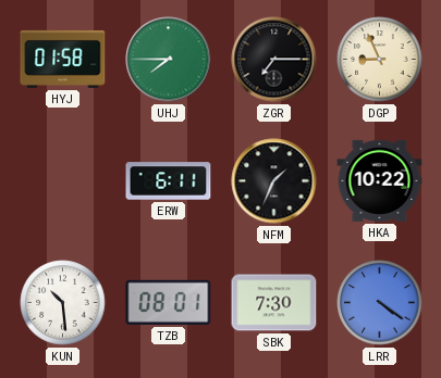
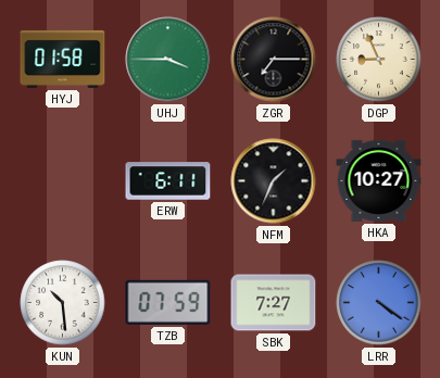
UHJ: 7:45 -> 3:45 (168, 60)
HKA: 10:22 -> 10:27 (379, 180)
TZB: 08:01 -> 07:59 (168, 302)
SBK: 7:30 -> 7:27 (274, 303)
